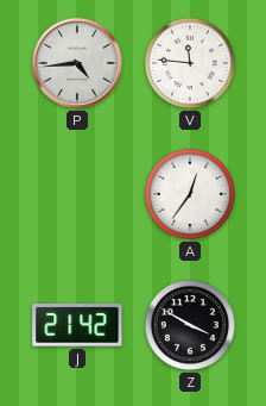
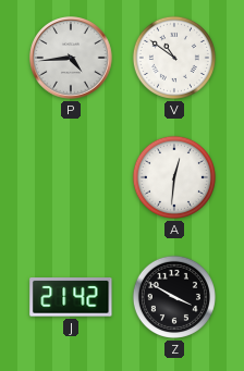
V: 11:46 -> 10:51 (174, 58)
A: 12:36 -> 12:31 (174, 177)
